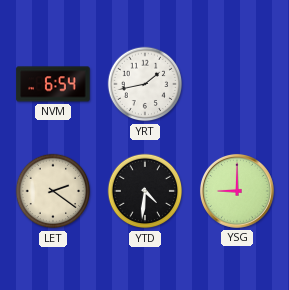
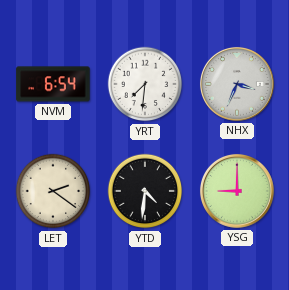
YRT: 1:43 -> 7:31 (145, 84)
NHX: none -> 3:34 (237, 84)
